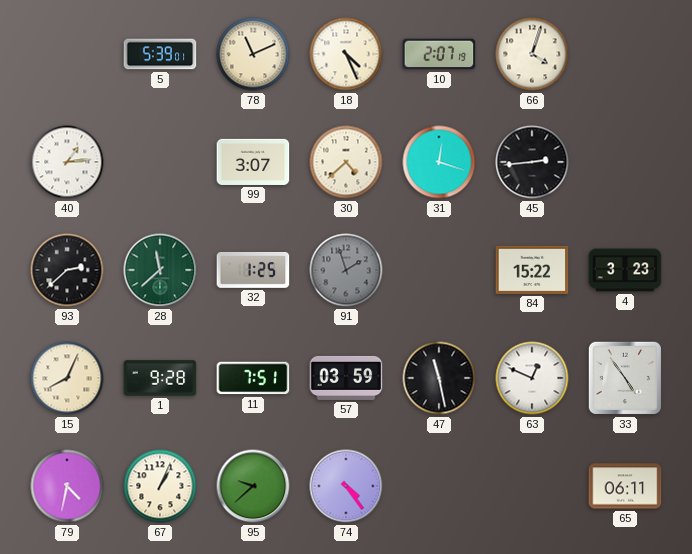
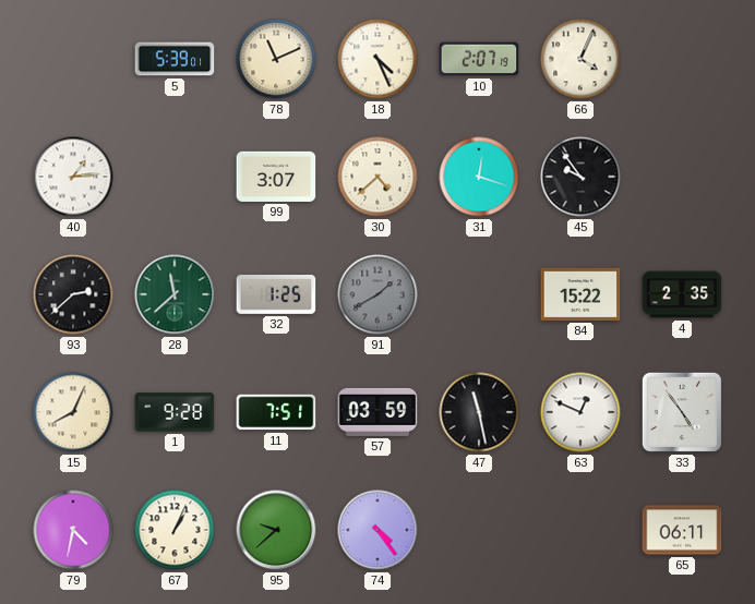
66: 4:03 -> 4:04 (580, 59)
45: 2:44 -> 9:54 (580, 177)
91: 1:57 -> 1:40 (377, 294)
4: 3:23 -> 2:35 (682, 294)
